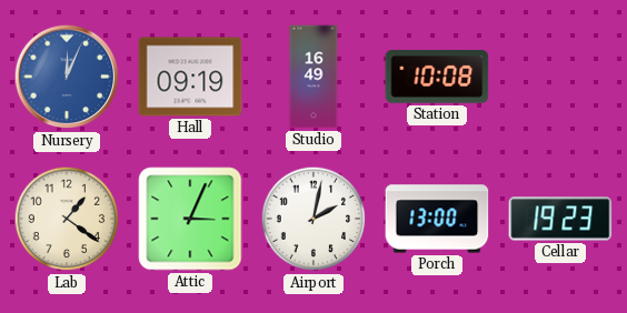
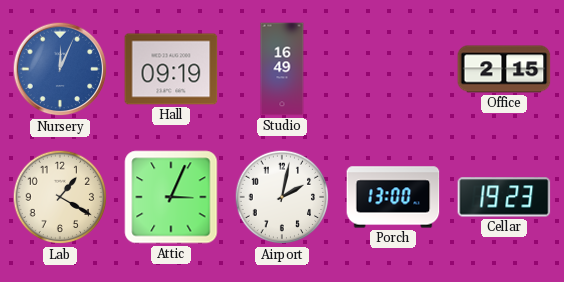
Station: 10:08 -> none (437, 78)
Office: none -> 2:15 (504, 69)
Lab: 1:21 -> 1:20 (60, 197)
